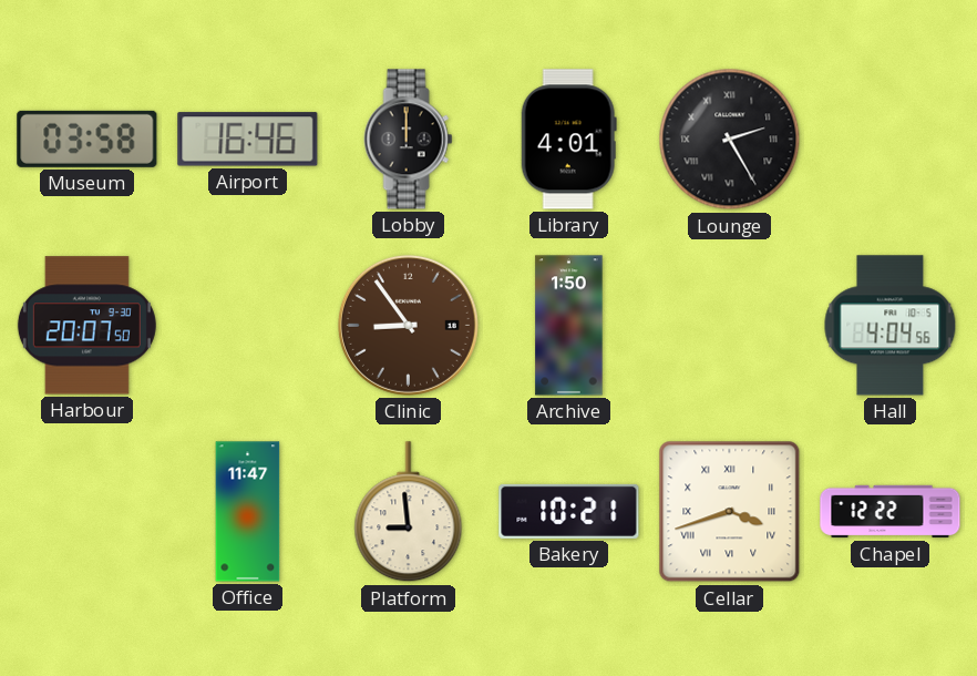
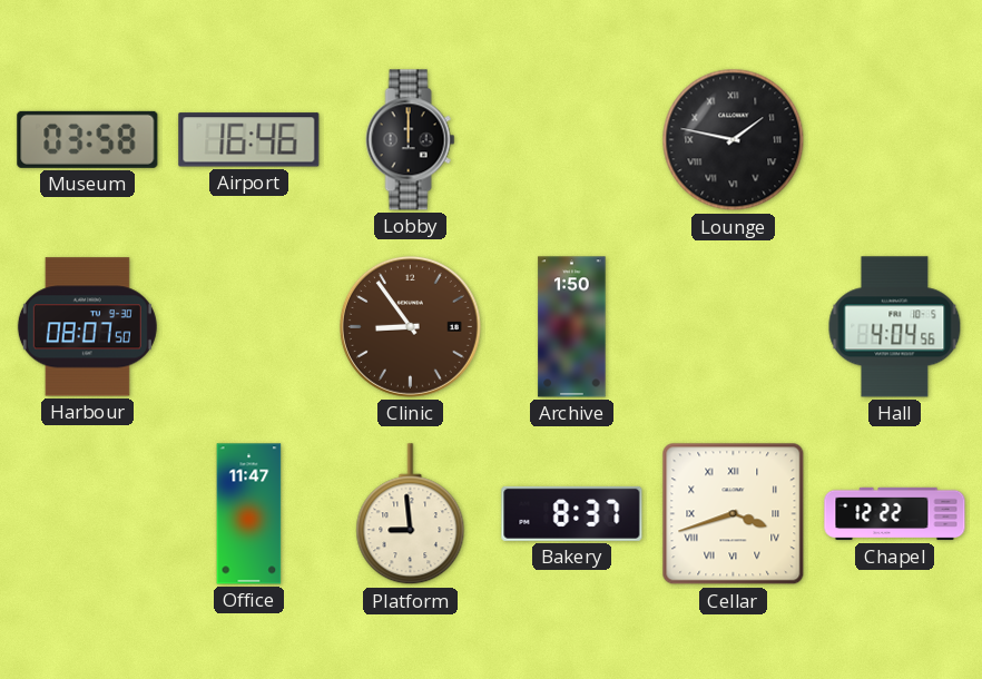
Library: 4:01 -> none (568, 140)
Lounge: 2:25 -> 1:47 (734, 140)
Harbour: 20:07 -> 08:07 (87, 327)
Bakery: 10:21 -> 8:37 (572, 513)
